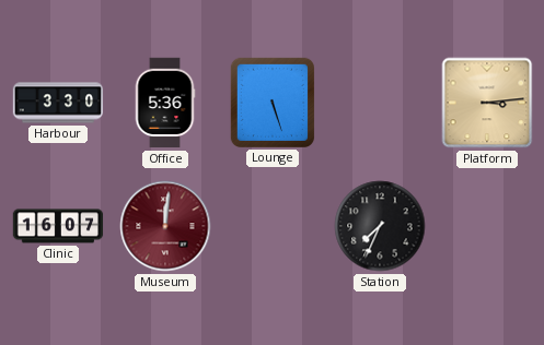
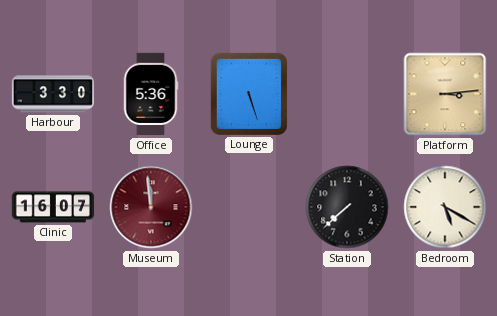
Museum: 12:01 -> 11:59 (151, 207)
Station: 7:34 -> 7:38 (347, 207)
Bedroom: none -> 5:20 (445, 207)
